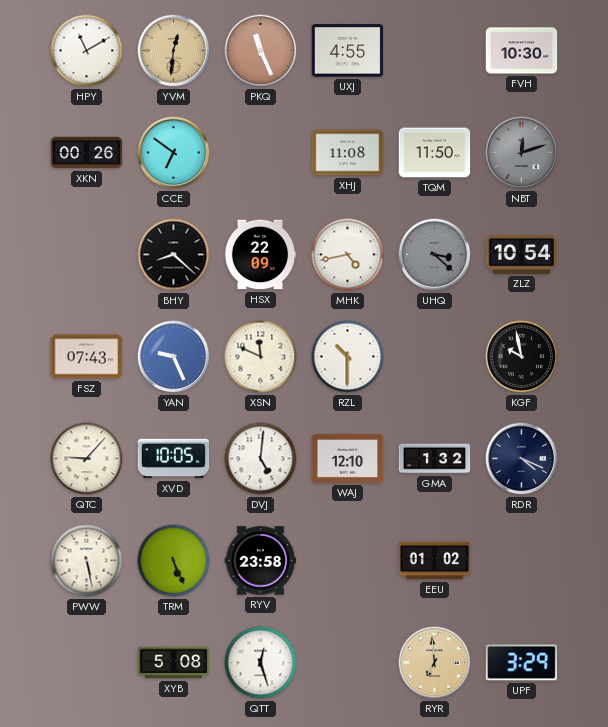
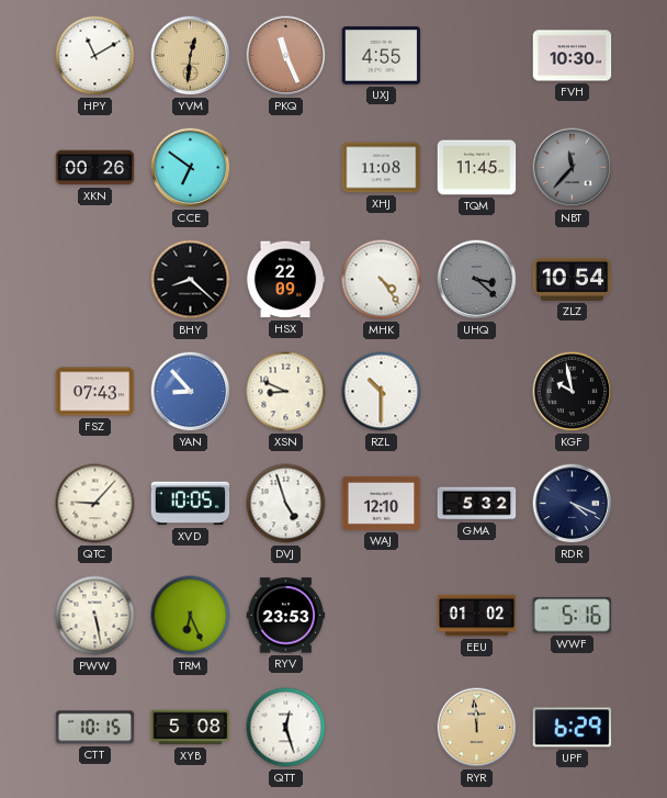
TQM: 11:50 -> 11:45 (477, 168)
NBT: 12:12 -> 11:37 (573, 168)
MHK: 4:43 -> 4:24 (382, 280)
YAN: 9:26 -> 8:53 (191, 392)
XSN: 11:49 -> 8:49 (286, 392)
DVJ: 5:01 -> 4:57 (286, 504)
GMA: 1:32 -> 5:32 (477, 504)
TRM: 5:26 -> 6:26 (191, 616)
RYV: 23:58 -> 23:53 (286, 616)
WWF: none -> 5:16 (573, 616)
CTT: none -> 10:15 (95, 728)
RYR: 6:59 -> 11:59 (477, 728)
UPF: 3:29 -> 6:29 (573, 728)
